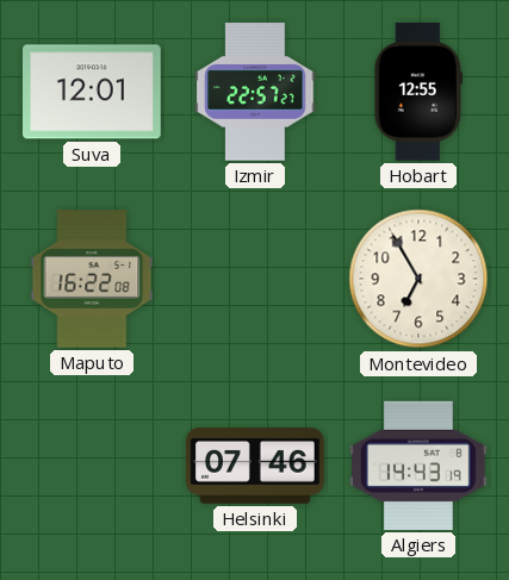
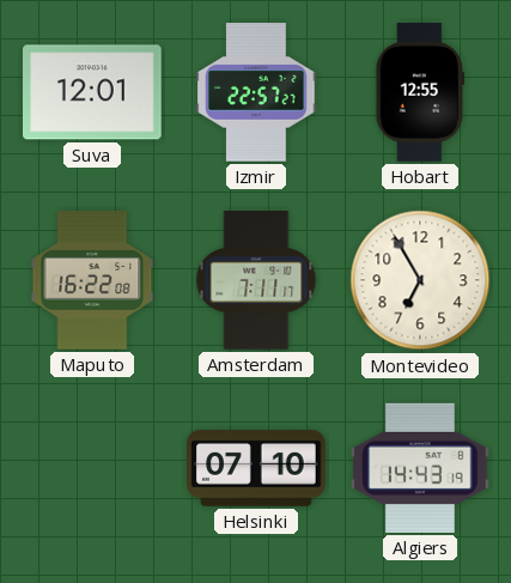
Amsterdam: none -> 7:11 (256, 280)
Helsinki: 07:46 -> 07:10 (257, 469)
